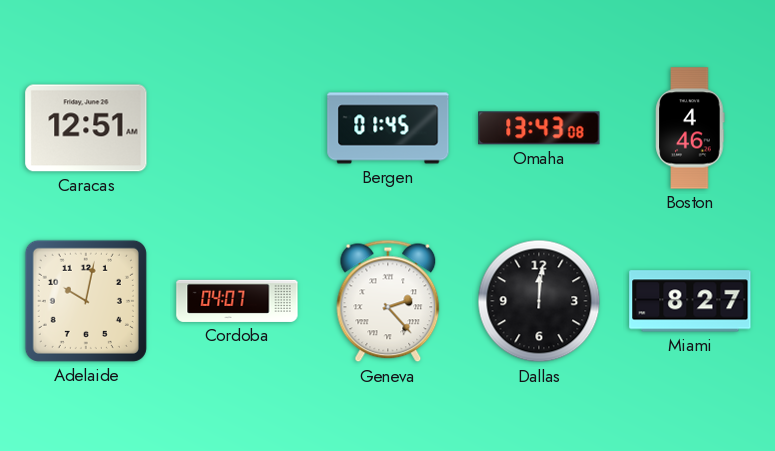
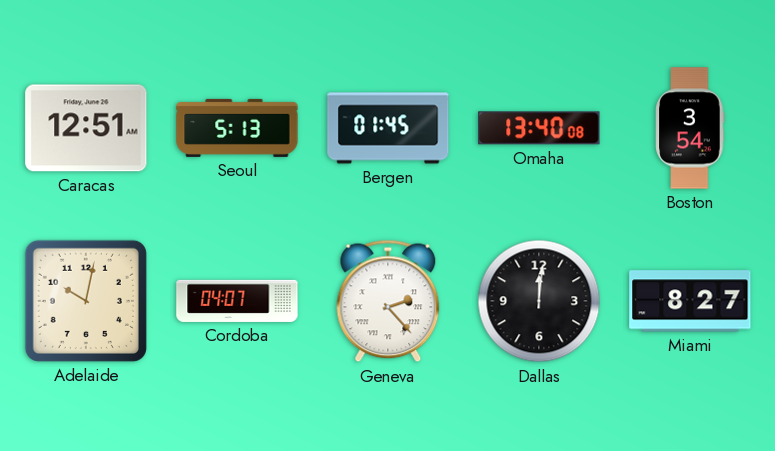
Seoul: none -> 5:13 (237, 128)
Omaha: 13:43 -> 13:40 (539, 128)
Boston: 4:46 -> 3:54 (690, 128)
